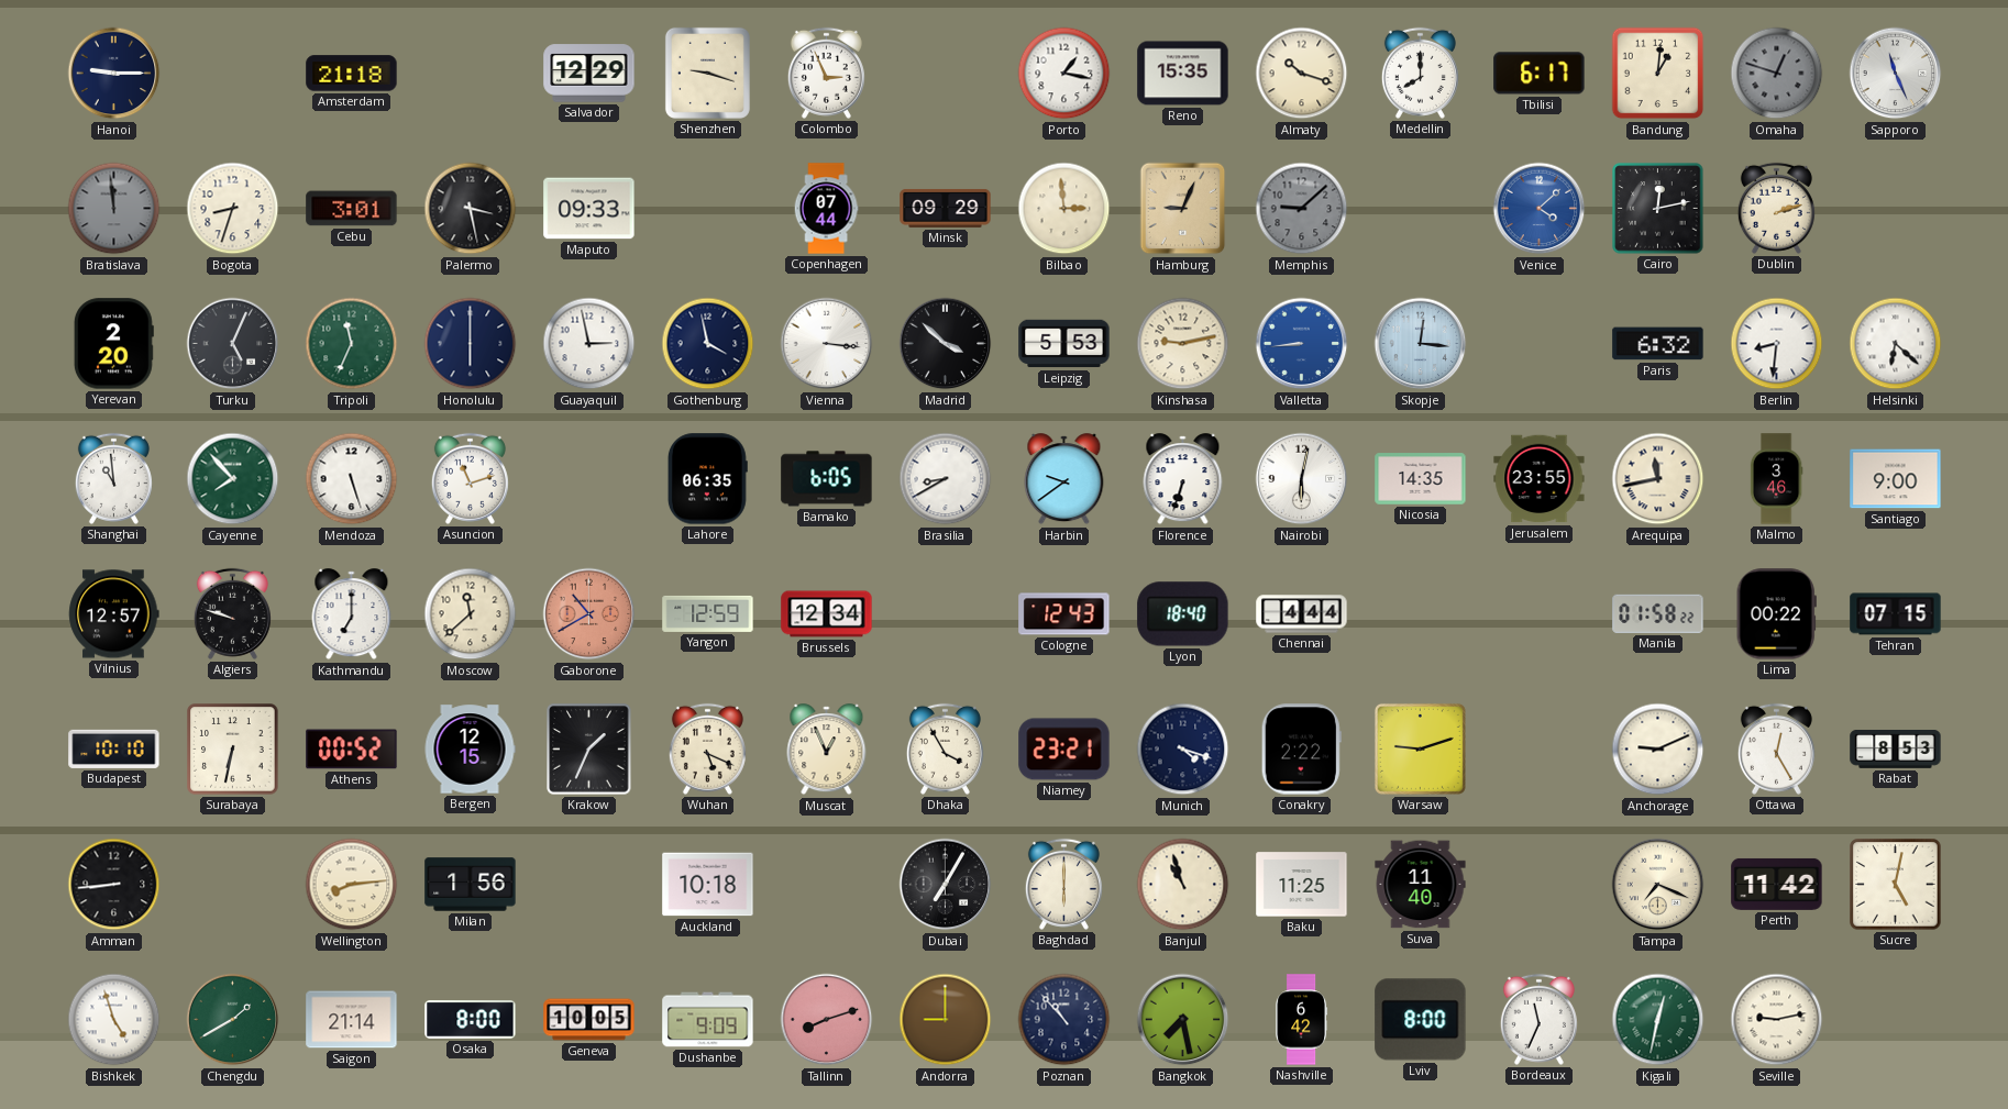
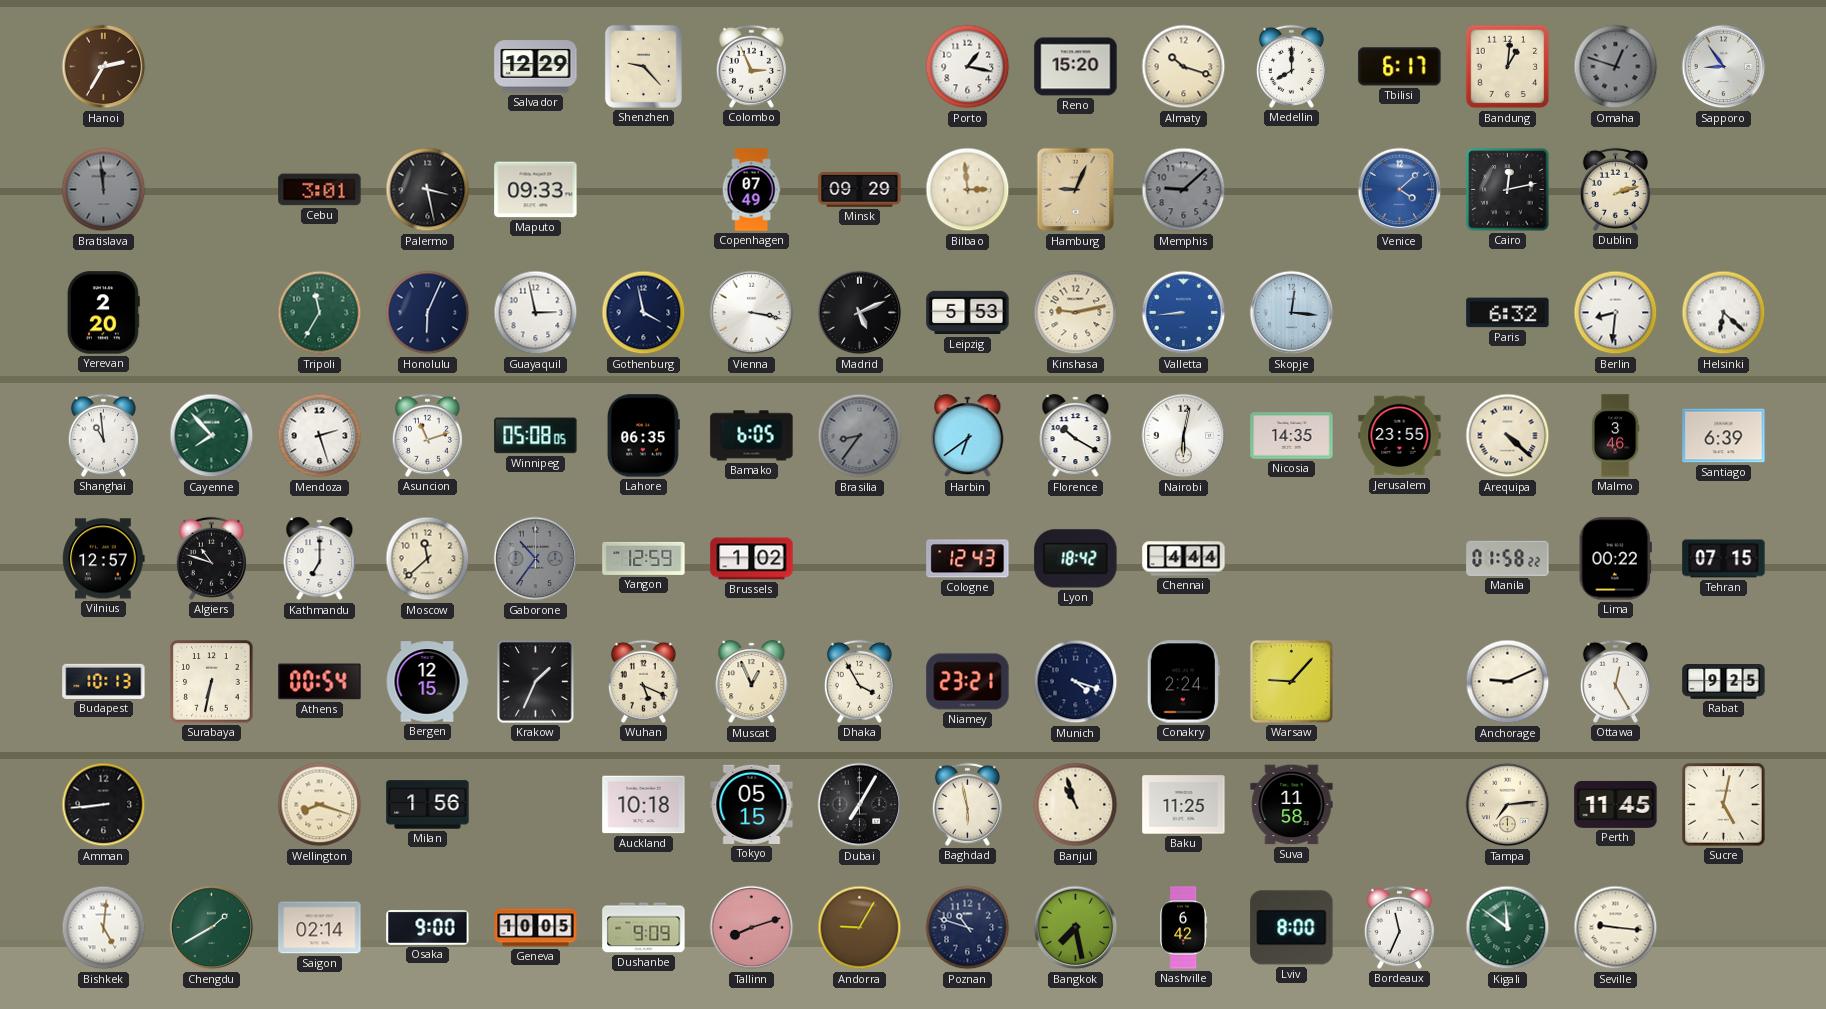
Hanoi: 9:15 -> 2:35 (104, 67)
Hanoi dial: navy -> brown (104, 67)
Amsterdam: 21:18 -> none (352, 74)
Shenzhen: 9:18 -> 9:23 (643, 66)
Reno: 15:35 -> 15:20 (1076, 67)
Sapporo: 11:26 -> 8:54 (1724, 67)
Bogota: 8:33 -> none (233, 209)
Copenhagen: 07:44 -> 07:49 (751, 190)
Turku: 5:04 -> none (233, 344)
Tripoli: 11:34 -> 11:35 (320, 313)
Honolulu: 6:00 -> 6:04 (428, 313)
Vienna: 3:16 -> 3:17 (752, 313)
Madrid: 3:52 -> 5:11 (860, 313)
Mendoza: 5:27 -> 2:27 (320, 436)
Winnipeg: none -> 05:08 (536, 436)
Brasilia: 8:40 -> 8:36 (860, 436)
Brasilia dial: white -> grey (860, 436)
Harbin: 9:39 -> 6:39 (968, 436)
Florence: 6:33 -> 10:20 (1076, 436)
Arequipa: 11:43 -> 4:22 (1508, 436)
Santiago: 9:00 -> 6:39 (1724, 436)
Algiers: 9:48 -> 10:48 (211, 558)
Gaborone: 10:40 -> 10:36 (536, 559)
Gaborone dial: salmon -> grey (536, 559)
Brussels: 12:34 -> 1:02 (752, 559)
Lyon: 18:40 -> 18:42 (1076, 559)
Budapest: 10:10 -> 10:13 (104, 681)
Athens: 00:52 -> 00:54 (320, 682)
Conakry: 2:22 -> 2:24 (1183, 682)
Warsaw: 9:12 -> 9:07 (1291, 681)
Rabat: 8:53 -> 9:25 (1724, 682)
Wellington: 8:14 -> 8:18 (320, 805)
Tokyo: none -> 05:15 (752, 804)
Baghdad: 6:00 -> 5:58 (967, 804)
Suva: 11:40 -> 11:58 (1292, 805)
Tampa: 7:19 -> 7:14 (1508, 805)
Perth: 11:42 -> 11:45 (1616, 804)
Bishkek: 4:57 -> 5:01 (104, 928)
Saigon: 21:14 -> 02:14 (320, 928)
Osaka: 8:00 -> 9:00 (428, 928)
Andorra: 9:00 -> 9:05 (860, 928)
Poznan: 10:53 -> 10:48 (968, 928)
Kigali: 12:32 -> 11:51 (1508, 928)
Seville: 9:13 -> 9:16 (1616, 928)
